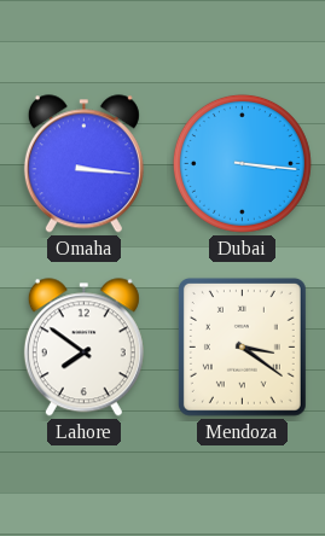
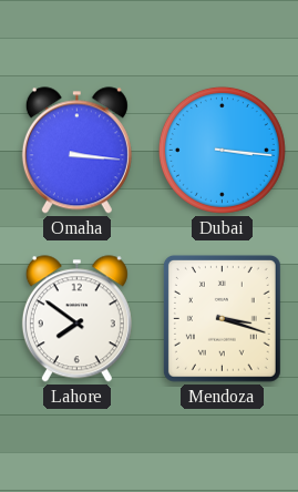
Mendoza: 3:21 -> 3:18 (222, 318)
